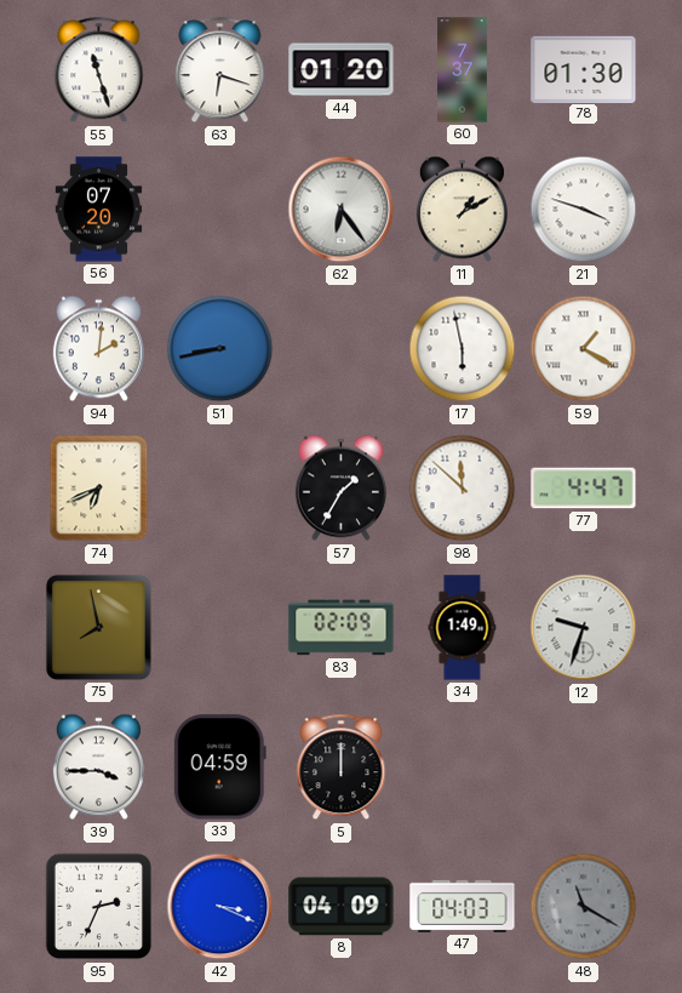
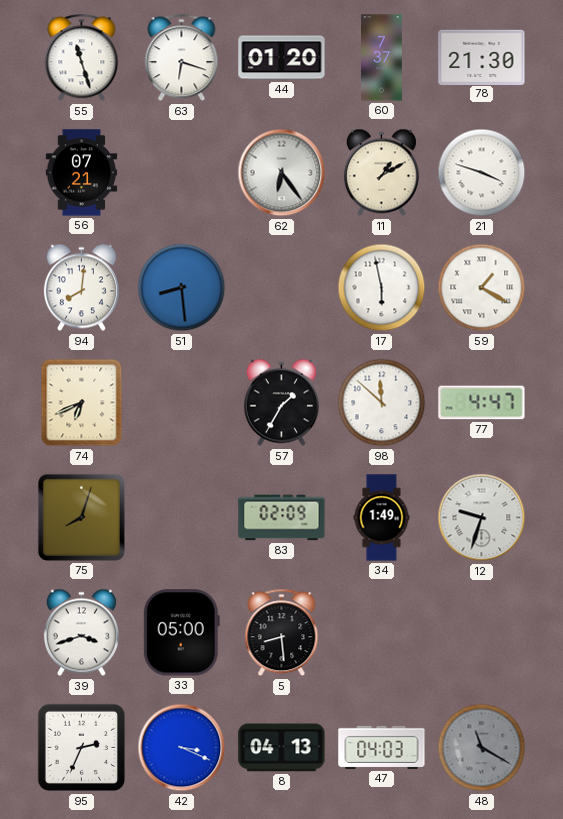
78: 01:30 -> 21:30 (482, 57)
56: 07:20 -> 07:21 (82, 173)
94: 2:01 -> 8:01 (81, 288)
51: 8:43 -> 8:29 (182, 288)
75: 7:58 -> 8:03 (81, 517)
39: 3:45 -> 3:42 (81, 633)
33: 04:59 -> 05:00 (181, 633)
5: 12:00 -> 8:29 (282, 633)
8: 04:09 -> 04:13 (282, 748)
